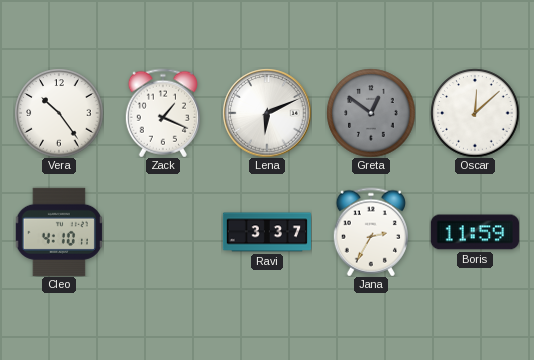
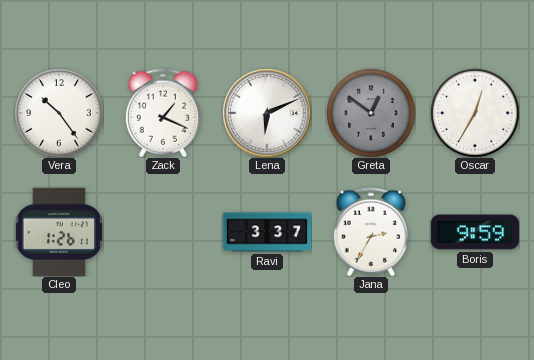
Oscar: 12:08 -> 12:35 (475, 113)
Cleo: 4:10 -> 1:26 (59, 232)
Boris: 11:59 -> 9:59 (475, 232)
